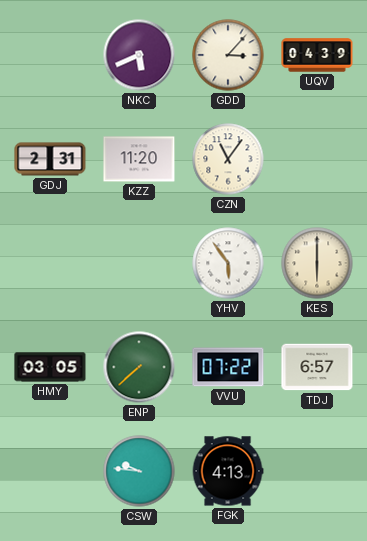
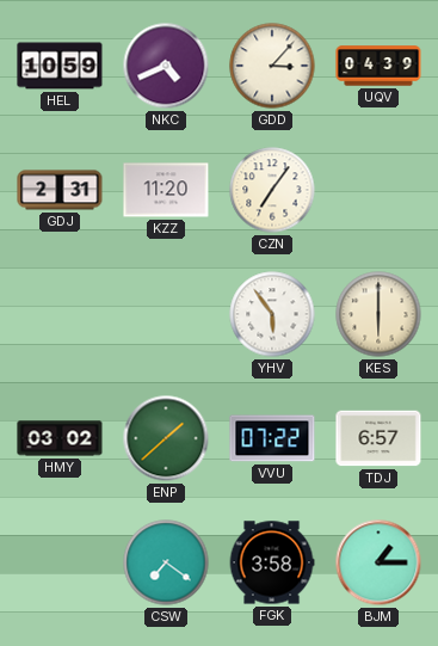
HEL: none -> 10:59 (60, 66)
NKC: 5:41 -> 4:41 (166, 66)
CZN: 11:06 -> 7:06 (272, 190)
HMY: 03:05 -> 03:02 (60, 438)
ENP: 7:38 -> 1:38 (166, 438)
CSW: 9:46 -> 7:21 (166, 562)
FGK: 4:13 -> 3:58 (272, 562)
BJM: none -> 1:15 (378, 562)
